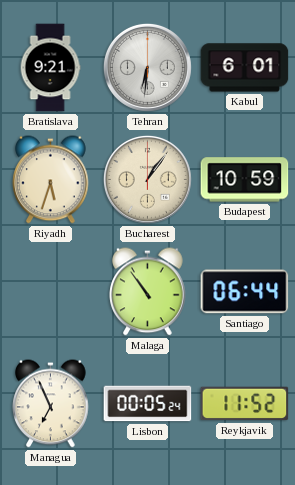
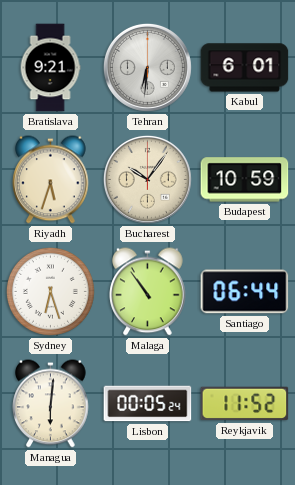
Bucharest: 1:06 -> 10:06 (147, 179)
Sydney: none -> 6:27 (50, 291)
Managua: 6:56 -> 6:01 (51, 404)
